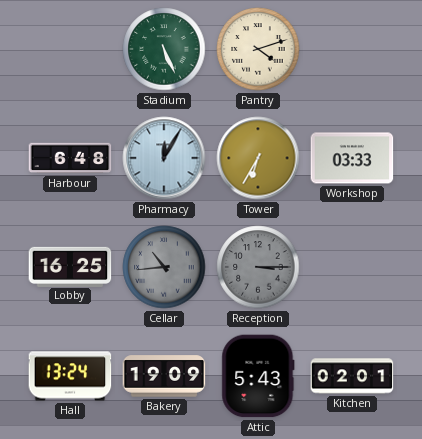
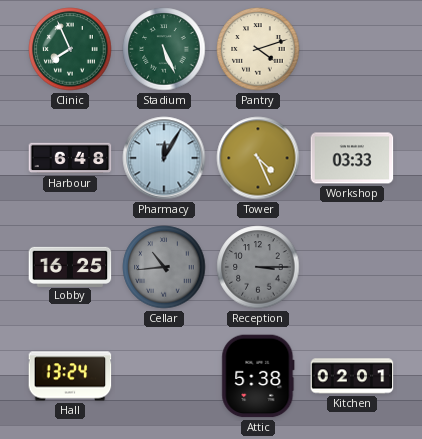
Clinic: none -> 7:56 (70, 49)
Tower: 6:35 -> 4:26 (258, 158)
Bakery: 19:09 -> none (164, 376)
Attic: 5:43 -> 5:38 (258, 376)
